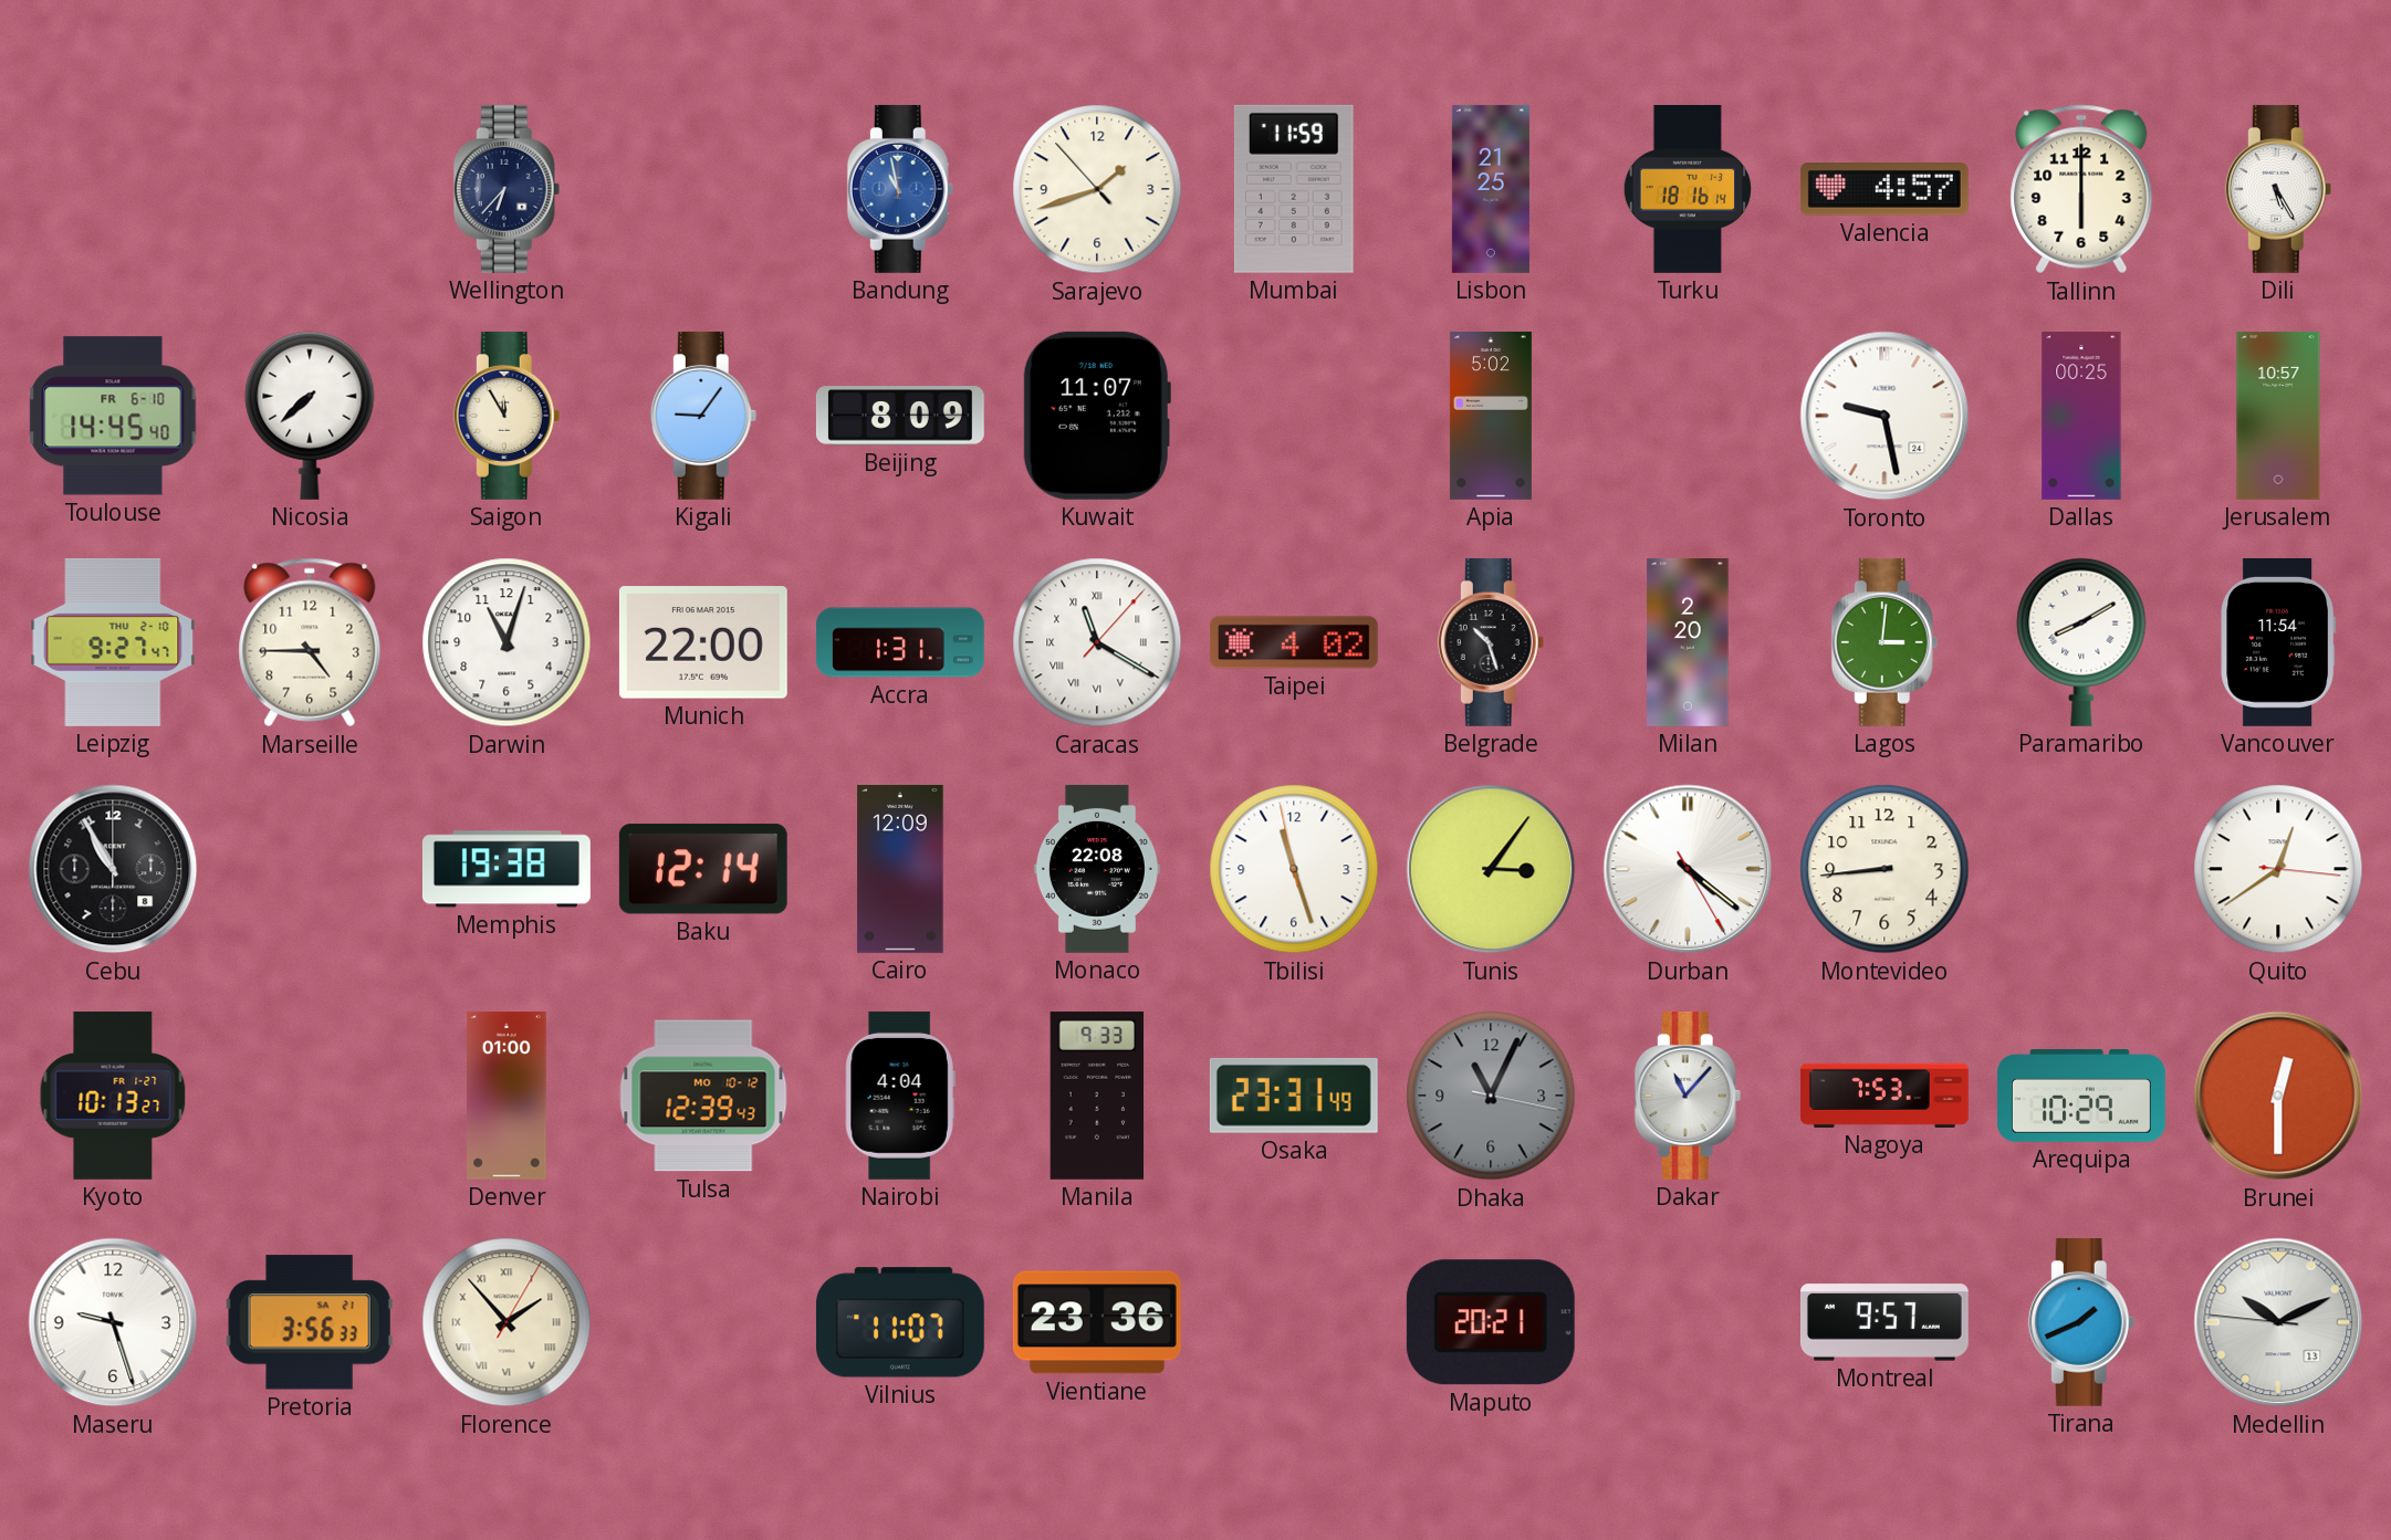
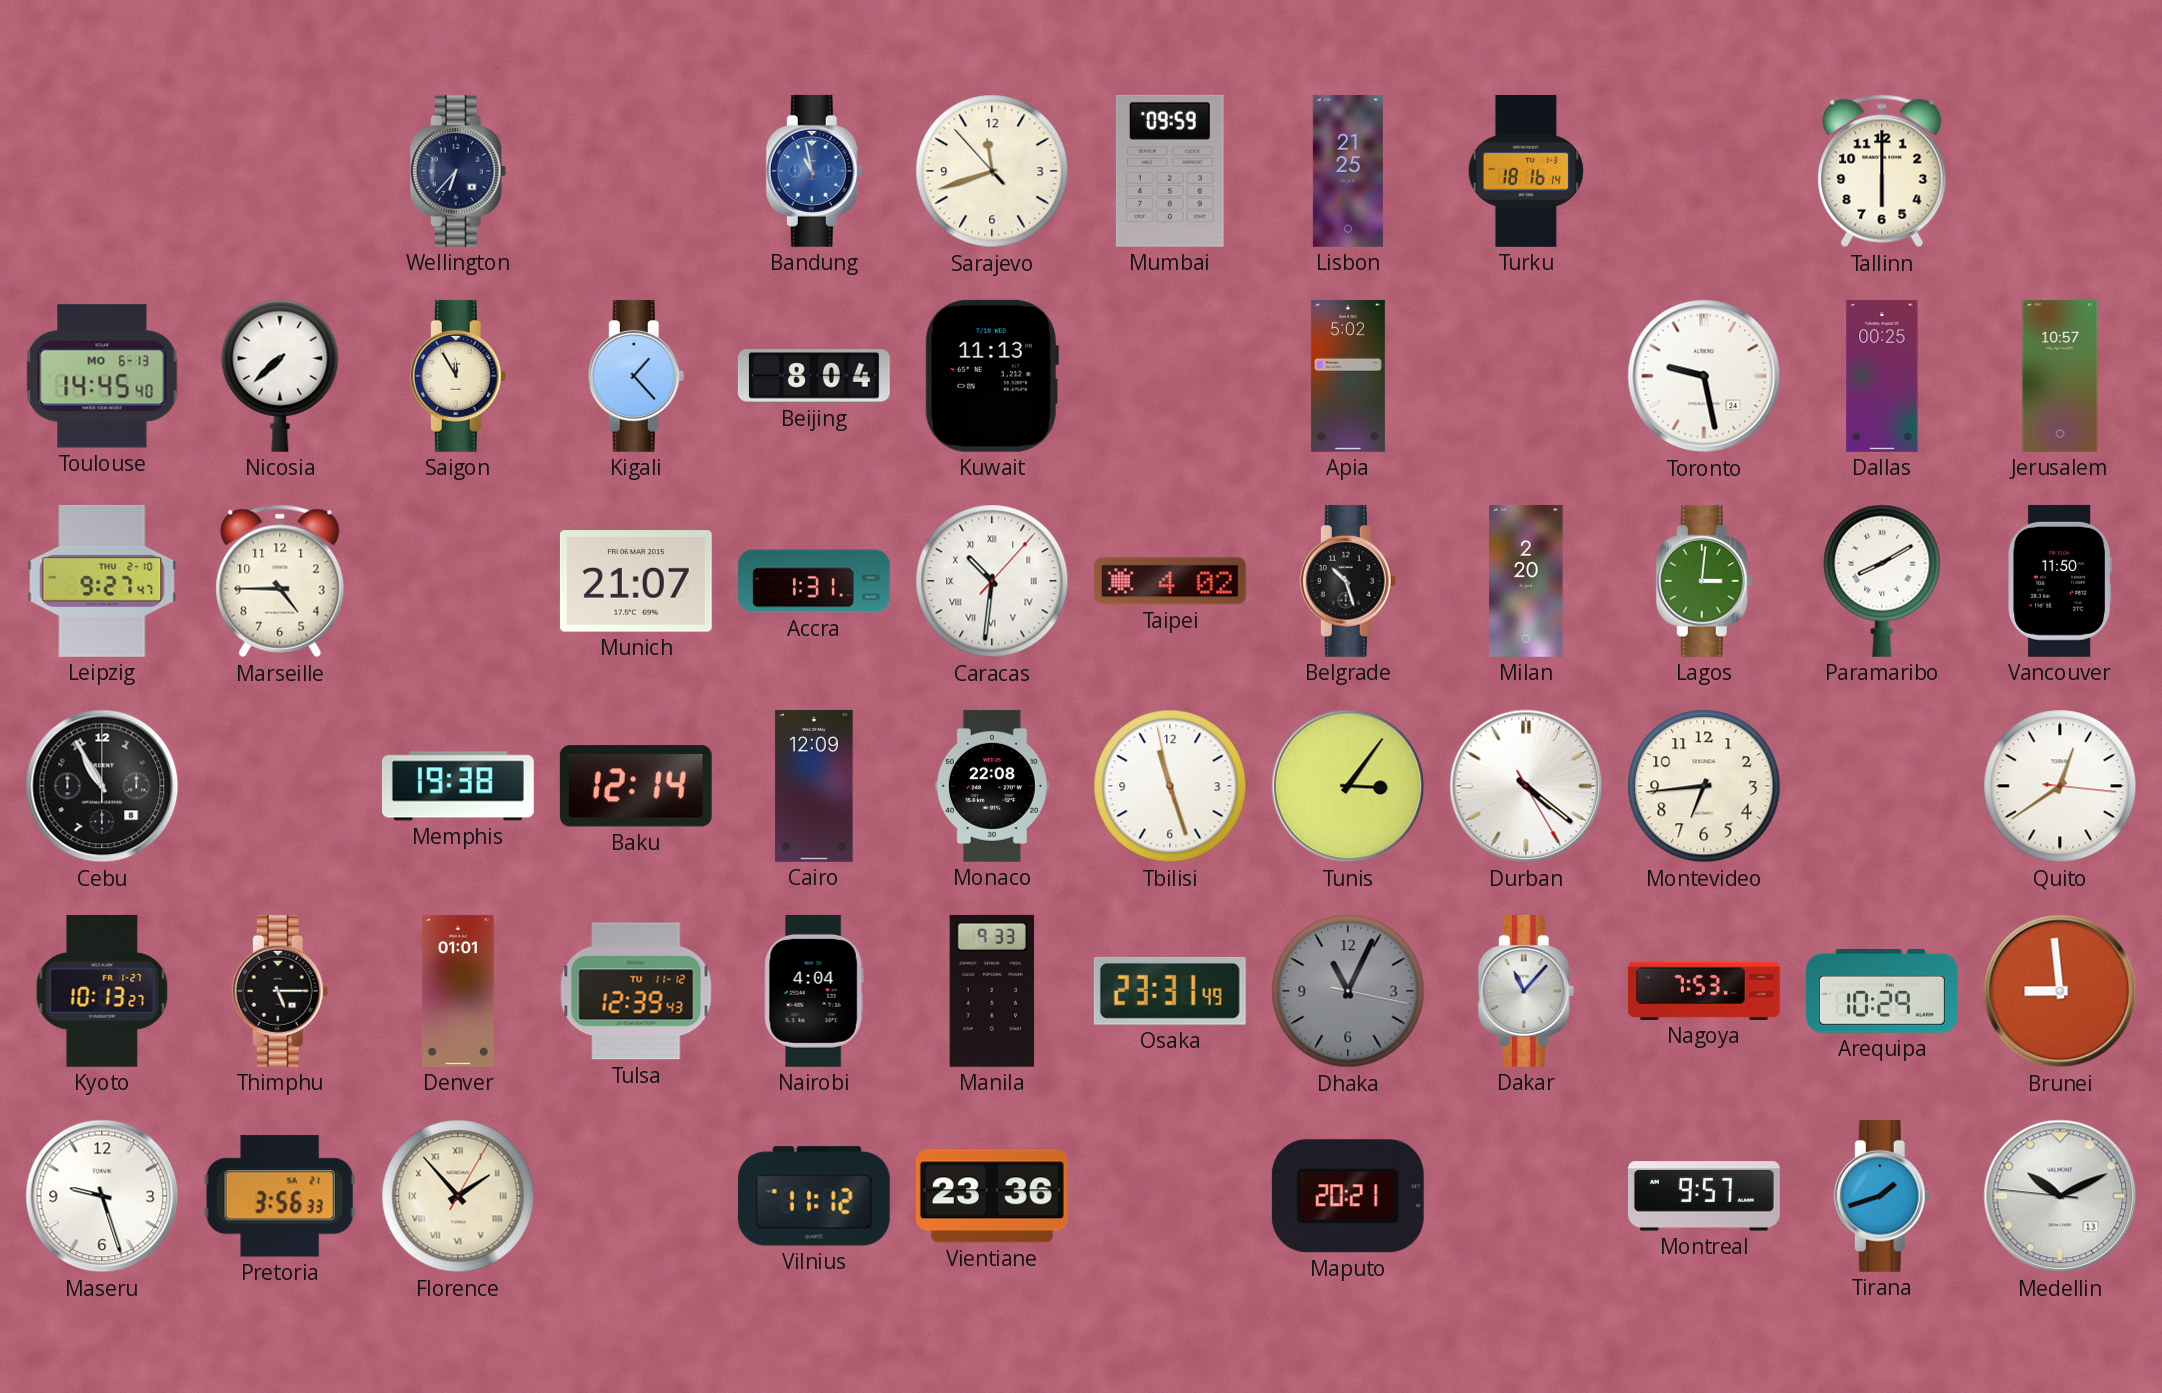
Sarajevo: 1:41 -> 11:41 (992, 171)
Mumbai: 11:59 -> 09:59 (1170, 171)
Valencia: 4:57 -> none (1884, 189)
Dili: 5:25 -> none (2278, 189)
Toulouse date: FR 6-10 -> MO 6-13 (102, 376)
Kigali: 9:06 -> 1:23 (636, 376)
Beijing: 8:09 -> 8:04 (814, 376)
Kuwait: 11:07 -> 11:13 (992, 376)
Darwin: 11:03 -> none (507, 642)
Munich: 22:00 -> 21:07 (636, 581)
Caracas: 11:20 -> 10:31 (992, 581)
Vancouver: 11:54 -> 11:50 (2060, 581)
Montevideo: 8:44 -> 6:44 (1704, 786)
Thimphu: none -> 5:15 (280, 991)
Denver: 01:00 -> 01:01 (458, 991)
Tulsa date: MO 10-12 -> TU 11-12 (636, 991)
Brunei: 12:30 -> 8:59 (2060, 991)
Vilnius: 11:07 -> 11:12 (814, 1196)
Tirana: 1:41 -> 1:42 (1882, 1196)
